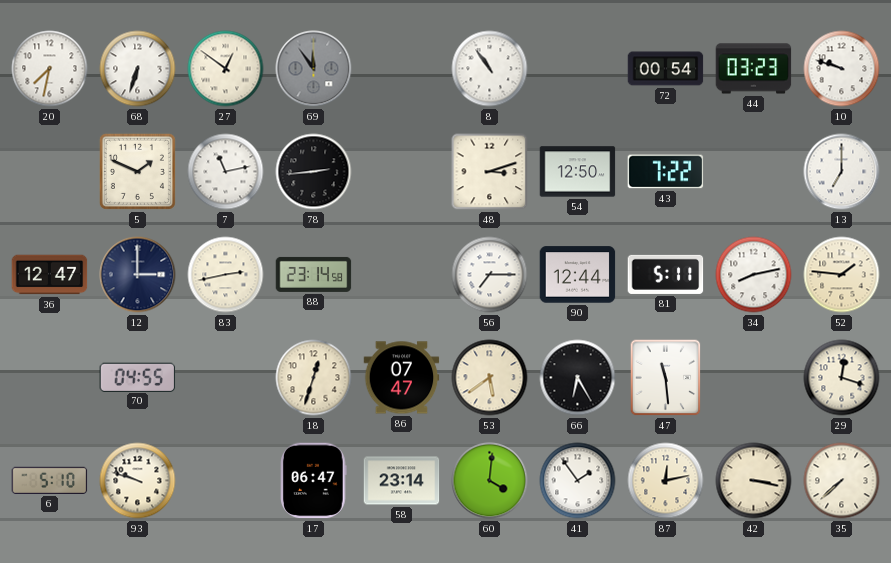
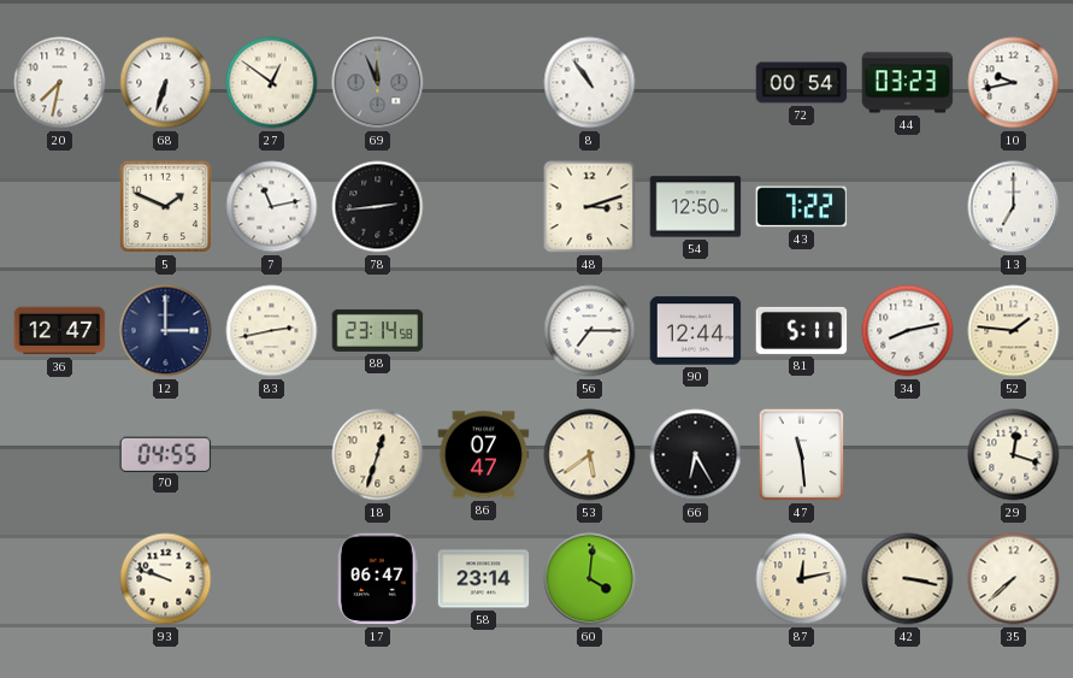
69: 11:54 -> 11:56 (378, 83)
10: 9:48 -> 9:43 (1014, 83)
6: 5:10 -> none (50, 480)
41: 1:54 -> none (578, 481)
